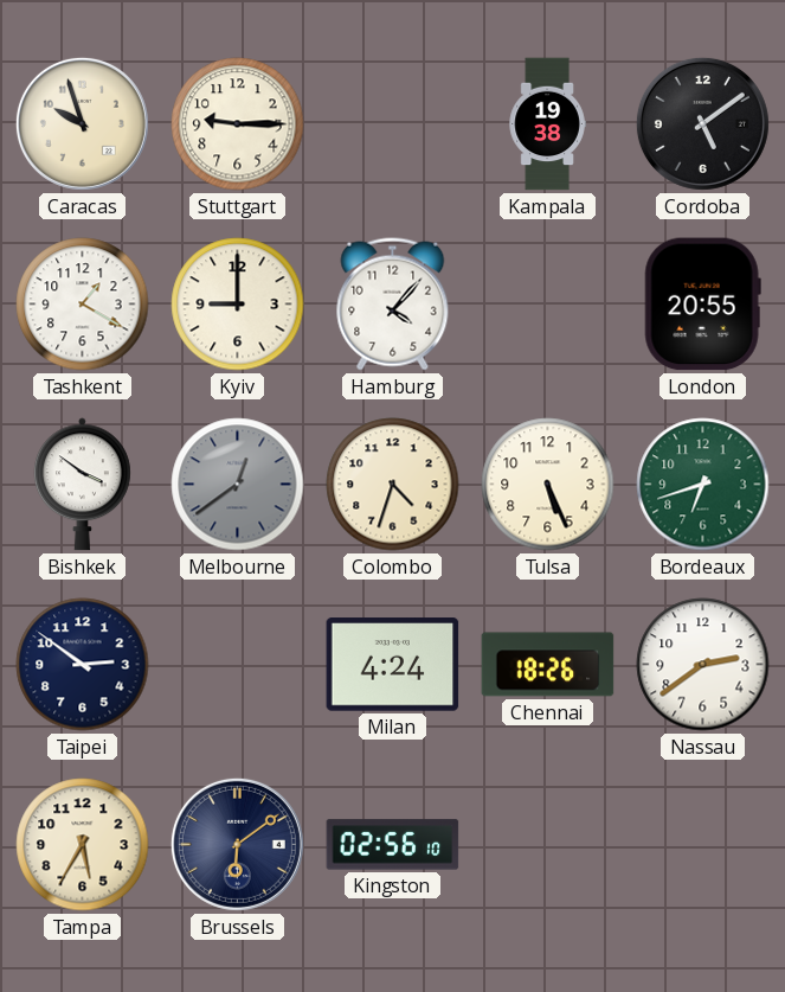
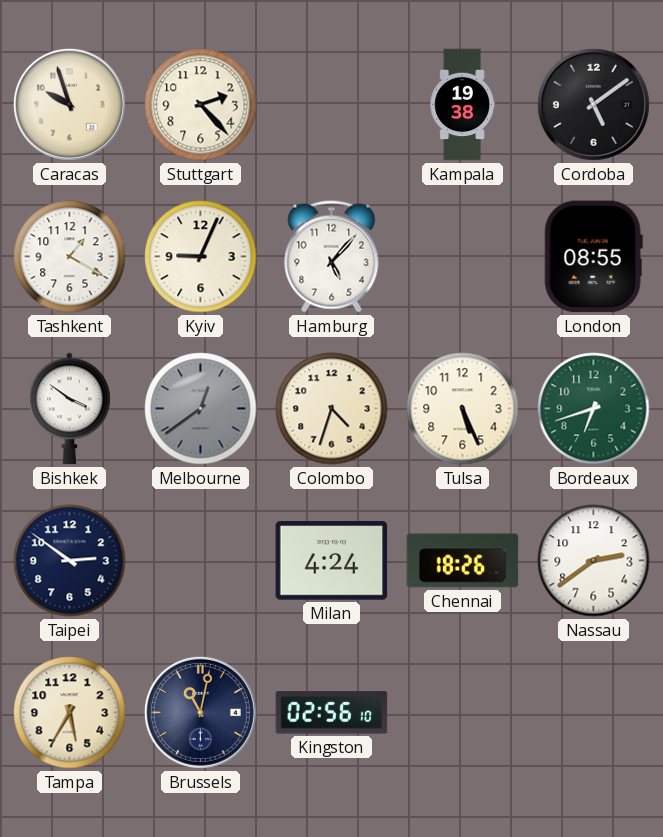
Stuttgart: 9:15 -> 2:23 (201, 105)
Kyiv: 9:00 -> 9:04 (201, 257)
Hamburg: 4:07 -> 5:07 (332, 257)
London: 20:55 -> 08:55 (593, 257)
Brussels: 6:09 -> 11:02 (200, 712)
